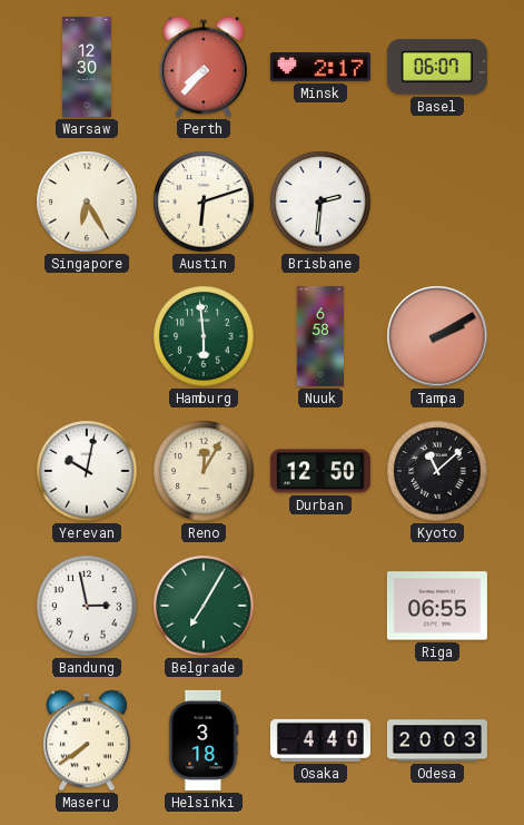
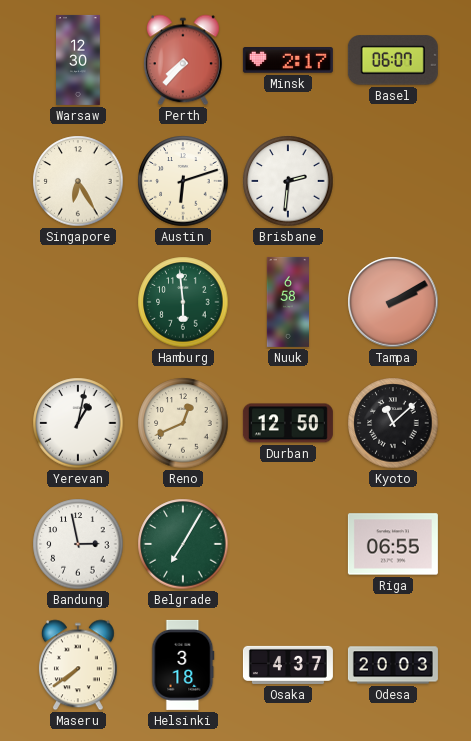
Yerevan: 10:02 -> 1:02 (78, 423)
Reno: 12:05 -> 12:41 (183, 423)
Osaka: 4:40 -> 4:37 (288, 665)
